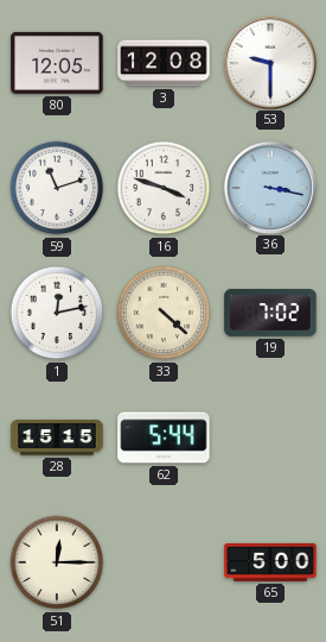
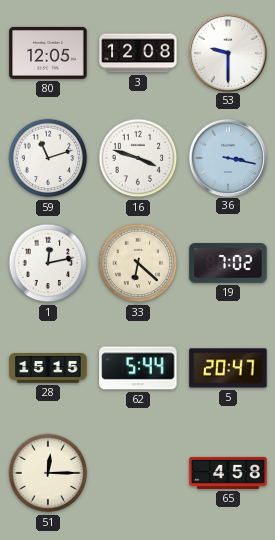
33: 4:22 -> 6:22 (138, 263)
5: none -> 20:47 (228, 368)
65: 5:00 -> 4:58 (228, 473)
